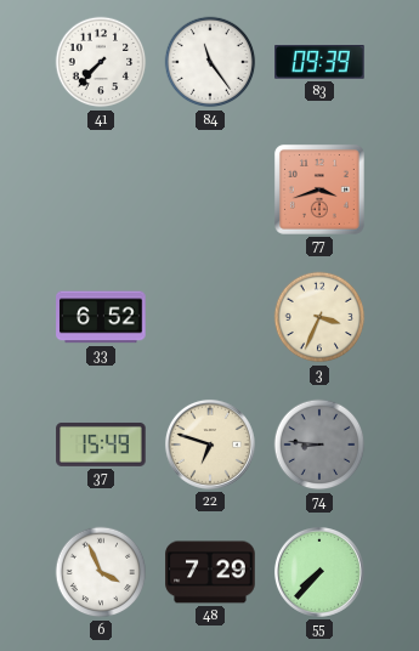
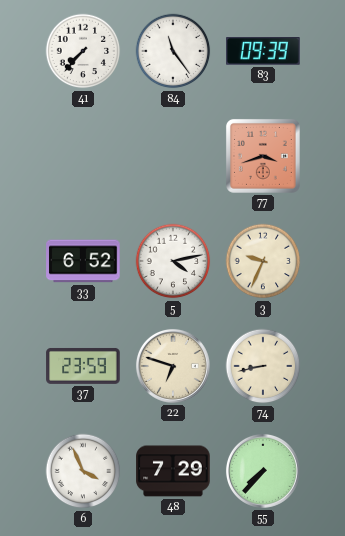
5: none -> 4:13 (173, 261)
3: 3:34 -> 9:34 (263, 261)
37: 15:49 -> 23:59 (83, 366)
74: 8:46 -> 8:43 (263, 366)
74 dial: grey -> cream (263, 366)
